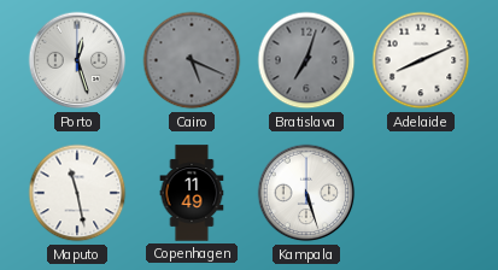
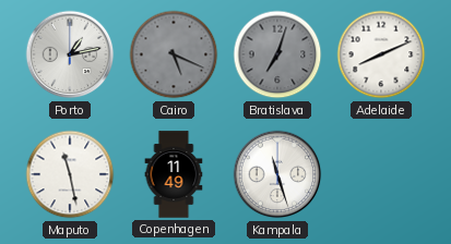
Porto: 12:27 -> 1:13 (70, 54)
Kampala: 5:27 -> 11:27 (277, 174)
